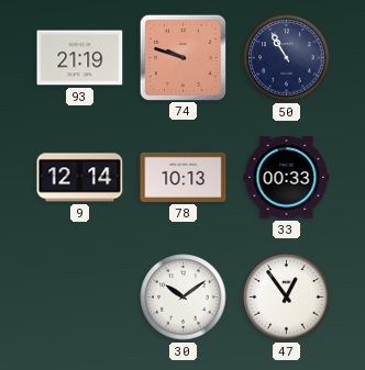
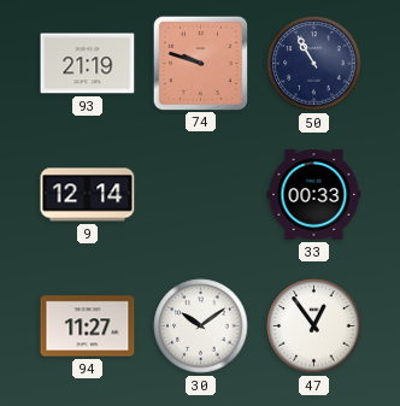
78: 10:13 -> none (184, 177)
94: none -> 11:27 (88, 326)
